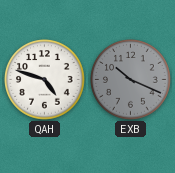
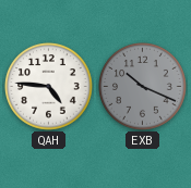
QAH: 4:48 -> 4:46 (49, 87)
